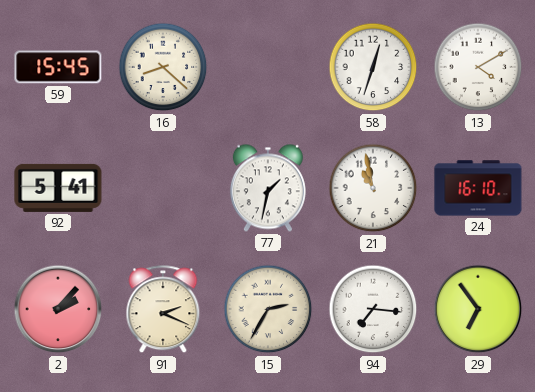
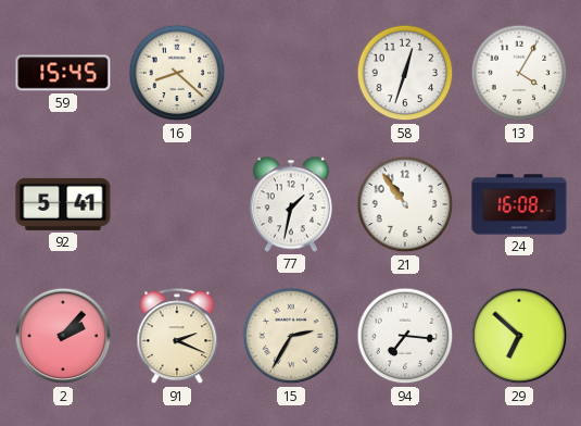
13: 4:10 -> 4:05 (519, 73)
21: 10:58 -> 10:54 (405, 204)
24: 16:10 -> 16:08 (519, 204)
29: 6:54 -> 6:52 (519, 336)
